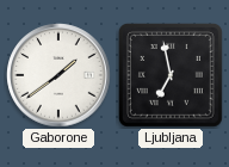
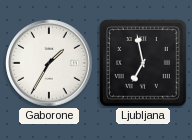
Gaborone: 1:39 -> 1:35 (49, 63)
